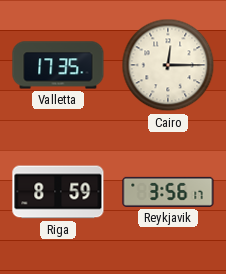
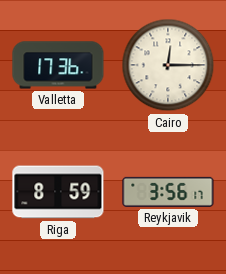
Valletta: 17:35 -> 17:36 (58, 65)
